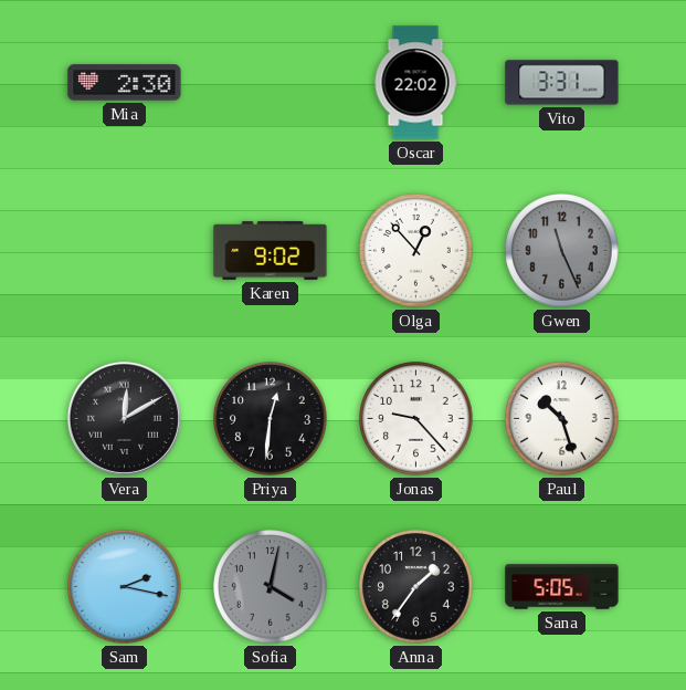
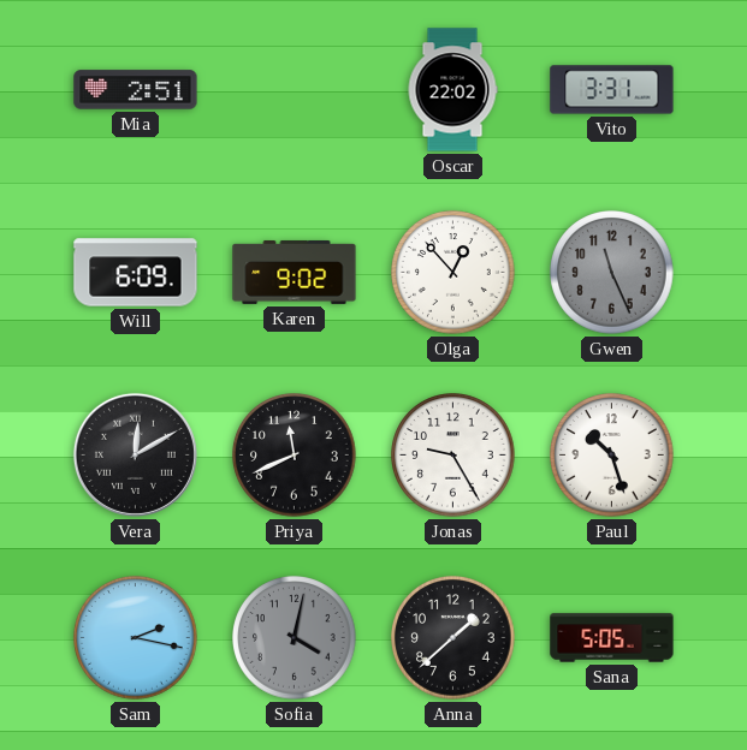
Mia: 2:30 -> 2:51 (136, 90)
Will: none -> 6:09 (136, 273)
Priya: 12:31 -> 11:41 (295, 456)
Jonas: 9:23 -> 9:25 (453, 456)
Anna: 1:36 -> 1:38 (453, 638)
